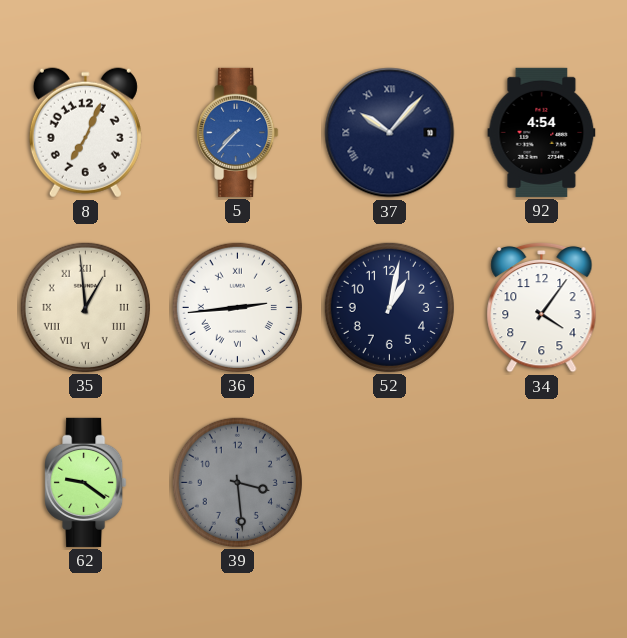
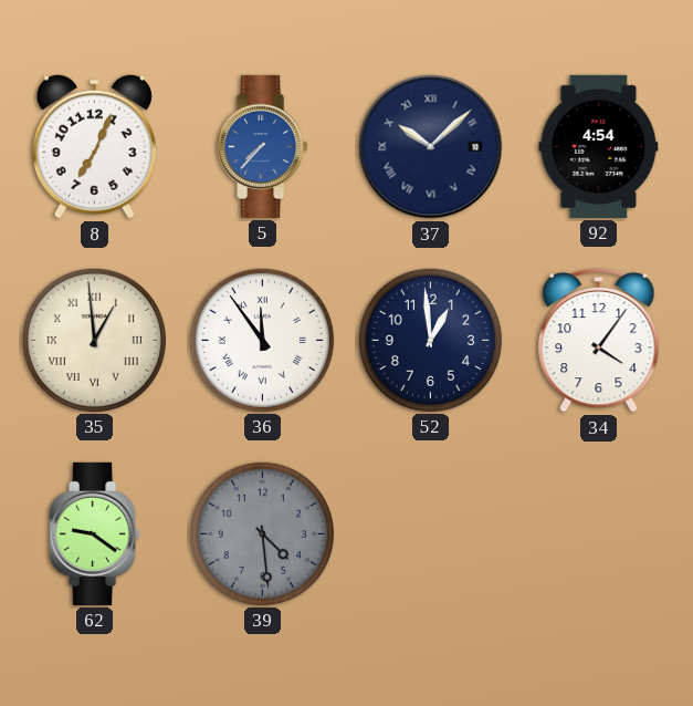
37: 10:07 -> 10:08 (431, 147)
36: 2:44 -> 11:54 (262, 340)
52: 1:02 -> 12:59 (430, 340)
39: 3:29 -> 4:29 (262, 533)
